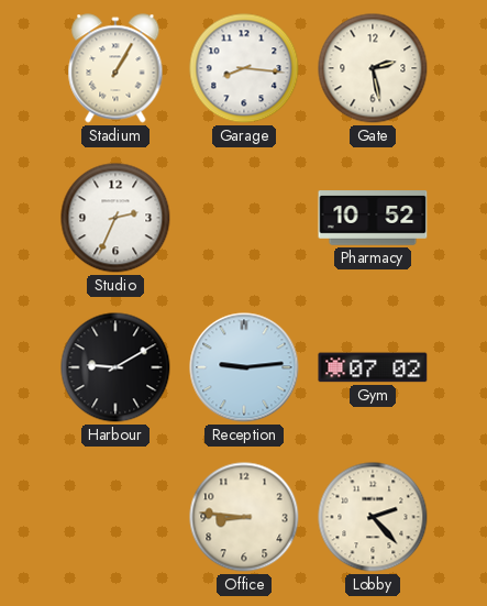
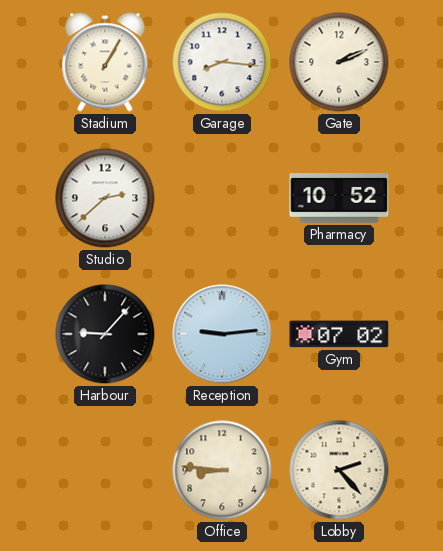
Gate: 2:28 -> 2:11 (339, 62)
Studio: 2:34 -> 2:38 (105, 198)
Harbour: 9:10 -> 9:07 (105, 334)
